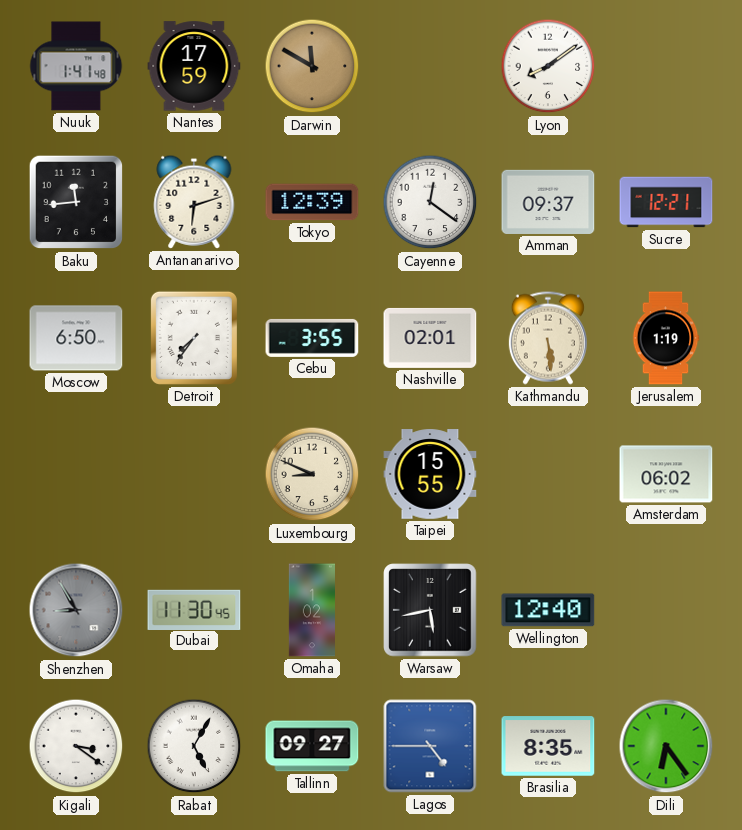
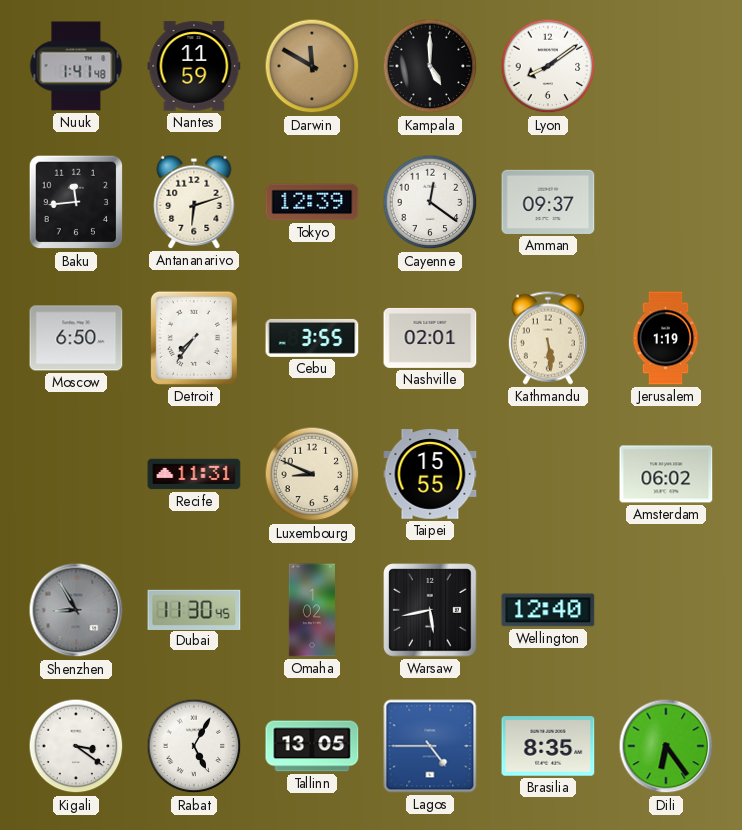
Nantes: 17:59 -> 11:59 (194, 66)
Kampala: none -> 5:00 (430, 66)
Sucre: 12:21 -> none (666, 202)
Recife: none -> 11:31 (194, 474)
Tallinn: 09:27 -> 13:05 (312, 746)
